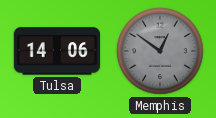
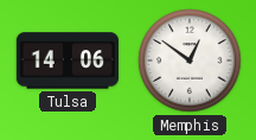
Memphis dial: grey -> white (190, 61)
